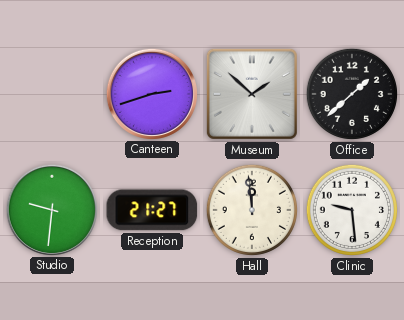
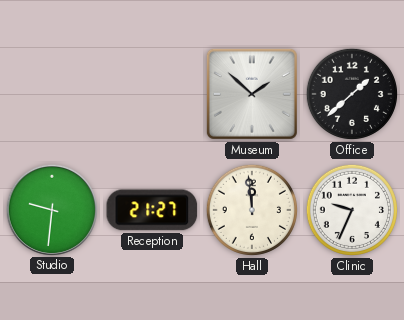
Canteen: 2:42 -> none (151, 93)
Clinic: 9:29 -> 9:34 (352, 210)
